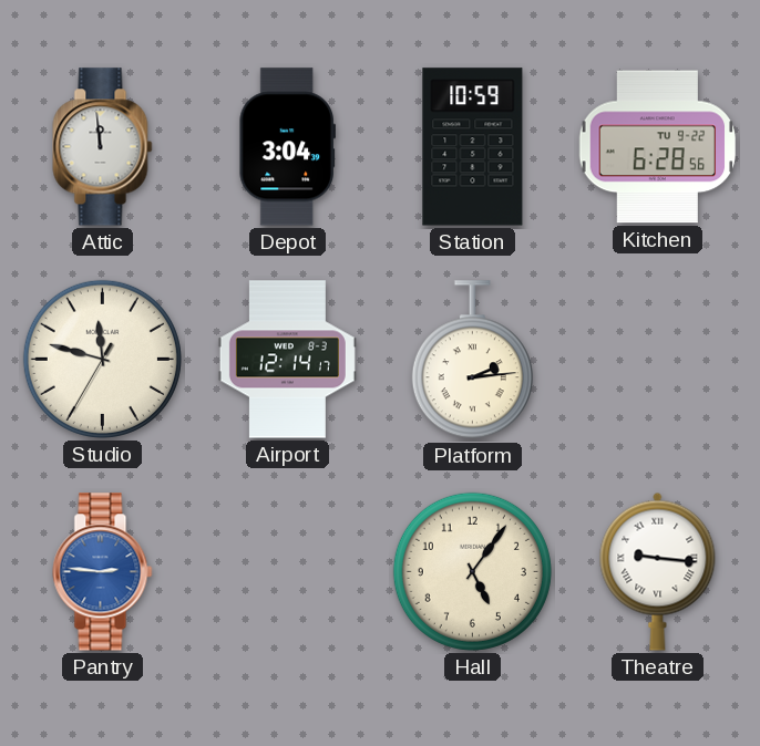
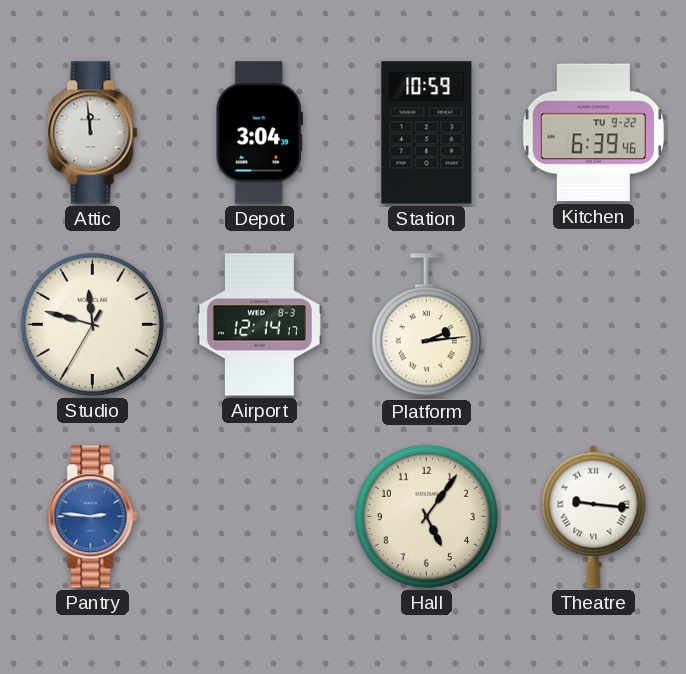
Kitchen: 6:28 -> 6:39 (594, 133)
